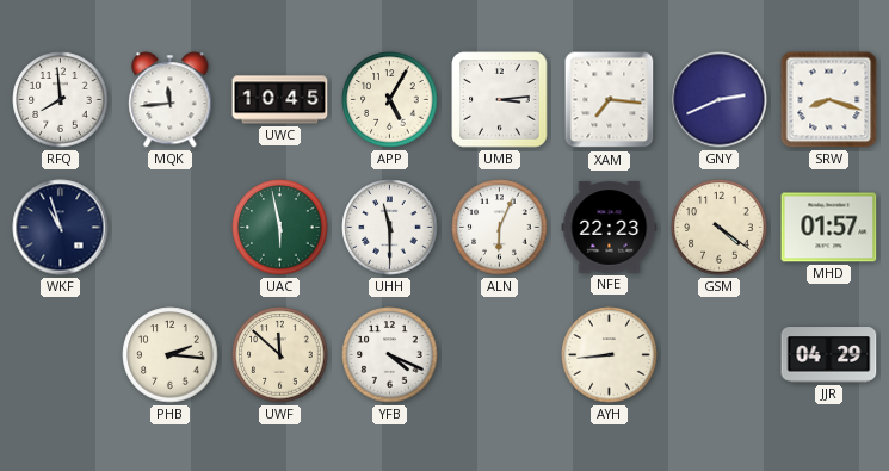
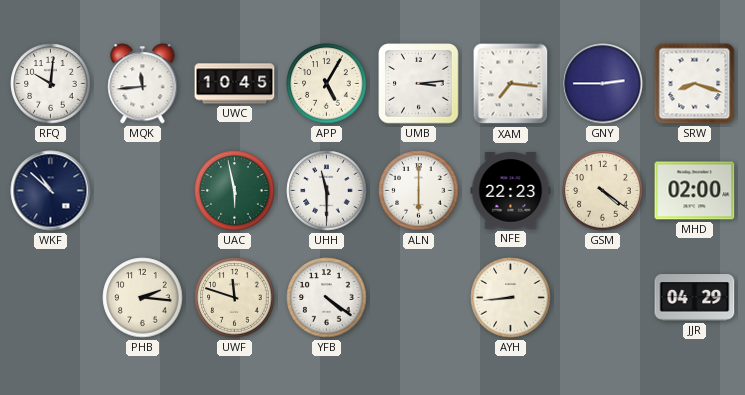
RFQ: 7:59 -> 10:01 (51, 84)
GNY: 2:41 -> 2:45 (603, 84)
WKF: 10:57 -> 10:52 (51, 191)
ALN: 6:04 -> 6:00 (419, 191)
MHD: 01:57 -> 02:00 (695, 191)
UWF: 11:52 -> 11:48 (235, 298)
YFB: 4:19 -> 4:21 (327, 298)
